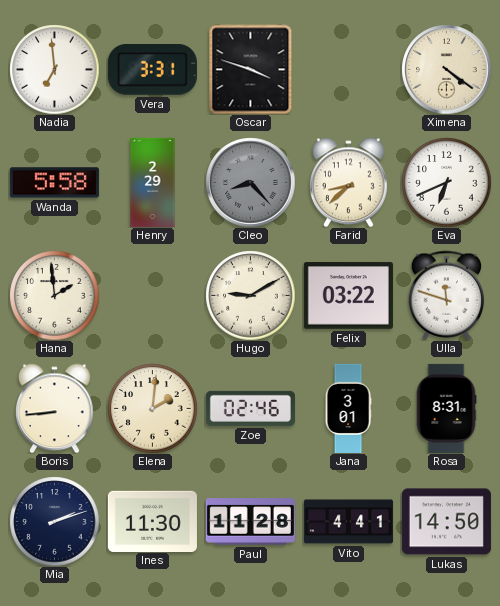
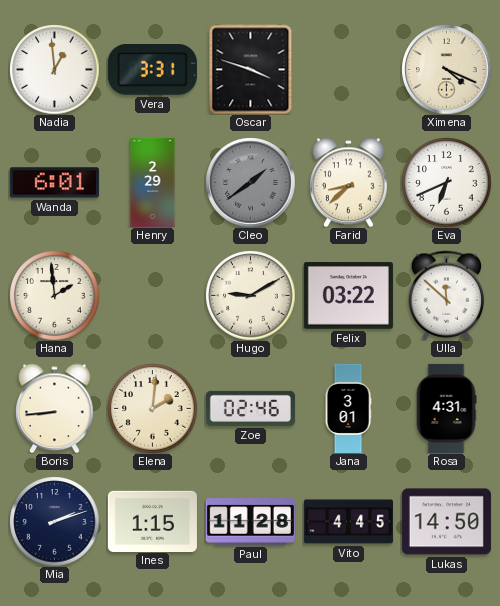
Nadia: 6:59 -> 12:59 (54, 69)
Ximena: 4:21 -> 4:19 (446, 69)
Wanda: 5:58 -> 6:01 (54, 183)
Cleo: 8:23 -> 1:39 (250, 182)
Ulla: 11:48 -> 11:52 (447, 295)
Rosa: 8:31 -> 4:31 (446, 408)
Ines: 11:30 -> 1:15 (152, 521)
Vito: 4:41 -> 4:45 (348, 522)
